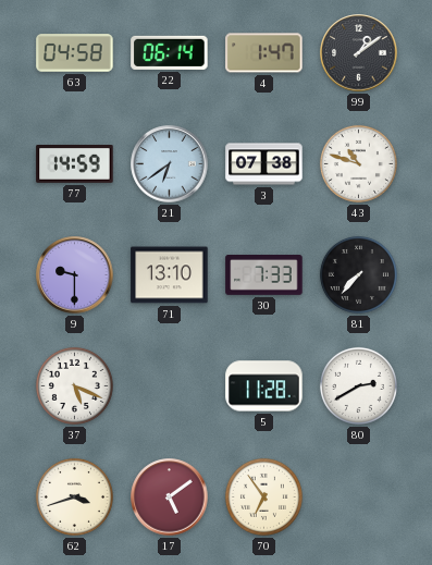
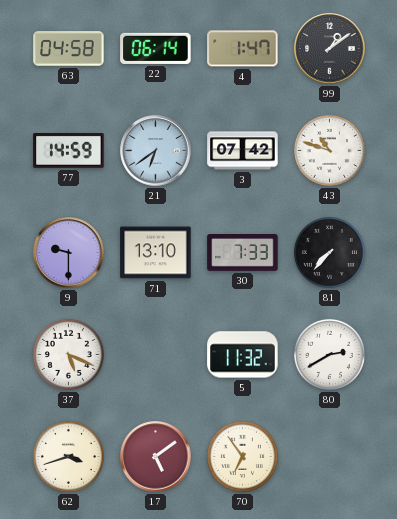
3: 07:38 -> 07:42 (243, 151)
5: 11:28 -> 11:32 (243, 355)
